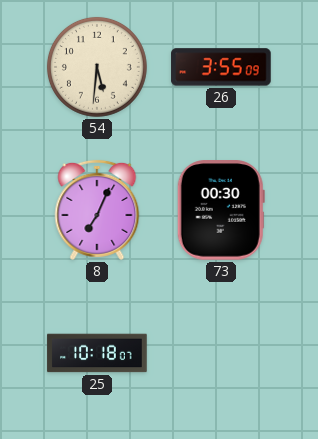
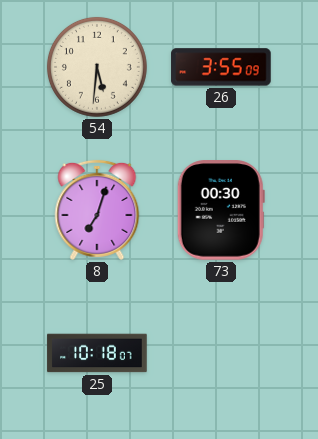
8: 7:04 -> 7:03 (97, 210)
